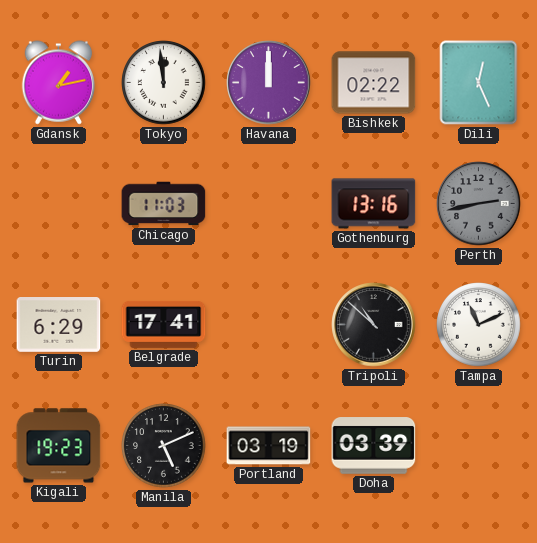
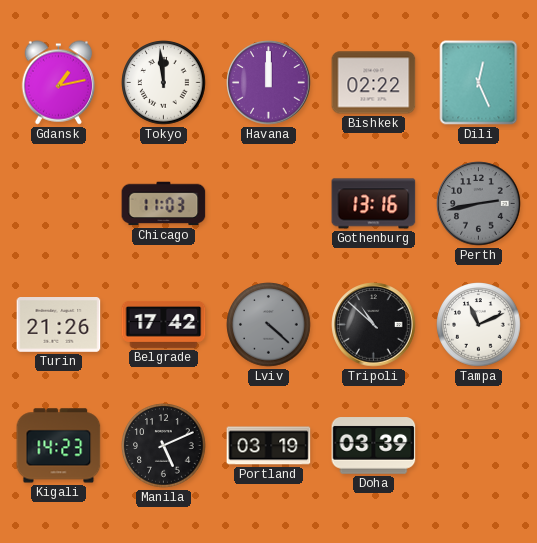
Turin: 6:29 -> 21:26 (59, 325)
Belgrade: 17:41 -> 17:42 (164, 324)
Lviv: none -> 4:22 (269, 325)
Kigali: 19:23 -> 14:23 (59, 446)
